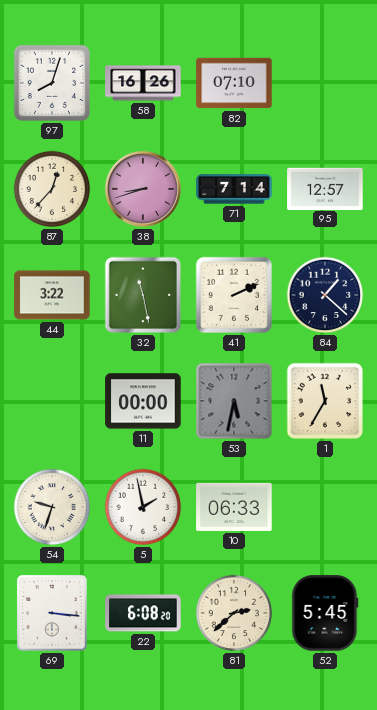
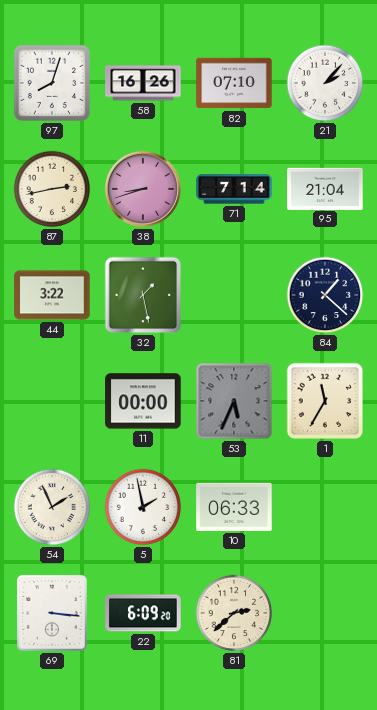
21: none -> 2:07 (325, 83)
87: 12:37 -> 2:43 (52, 189)
95: 12:57 -> 21:04 (325, 188)
32: 11:28 -> 1:28 (143, 295)
41: 2:11 -> none (234, 295)
53: 5:32 -> 5:34 (234, 401)
54: 9:33 -> 1:56 (52, 507)
22: 6:08 -> 6:09 (143, 613)
52: 5:45 -> none (325, 613)
